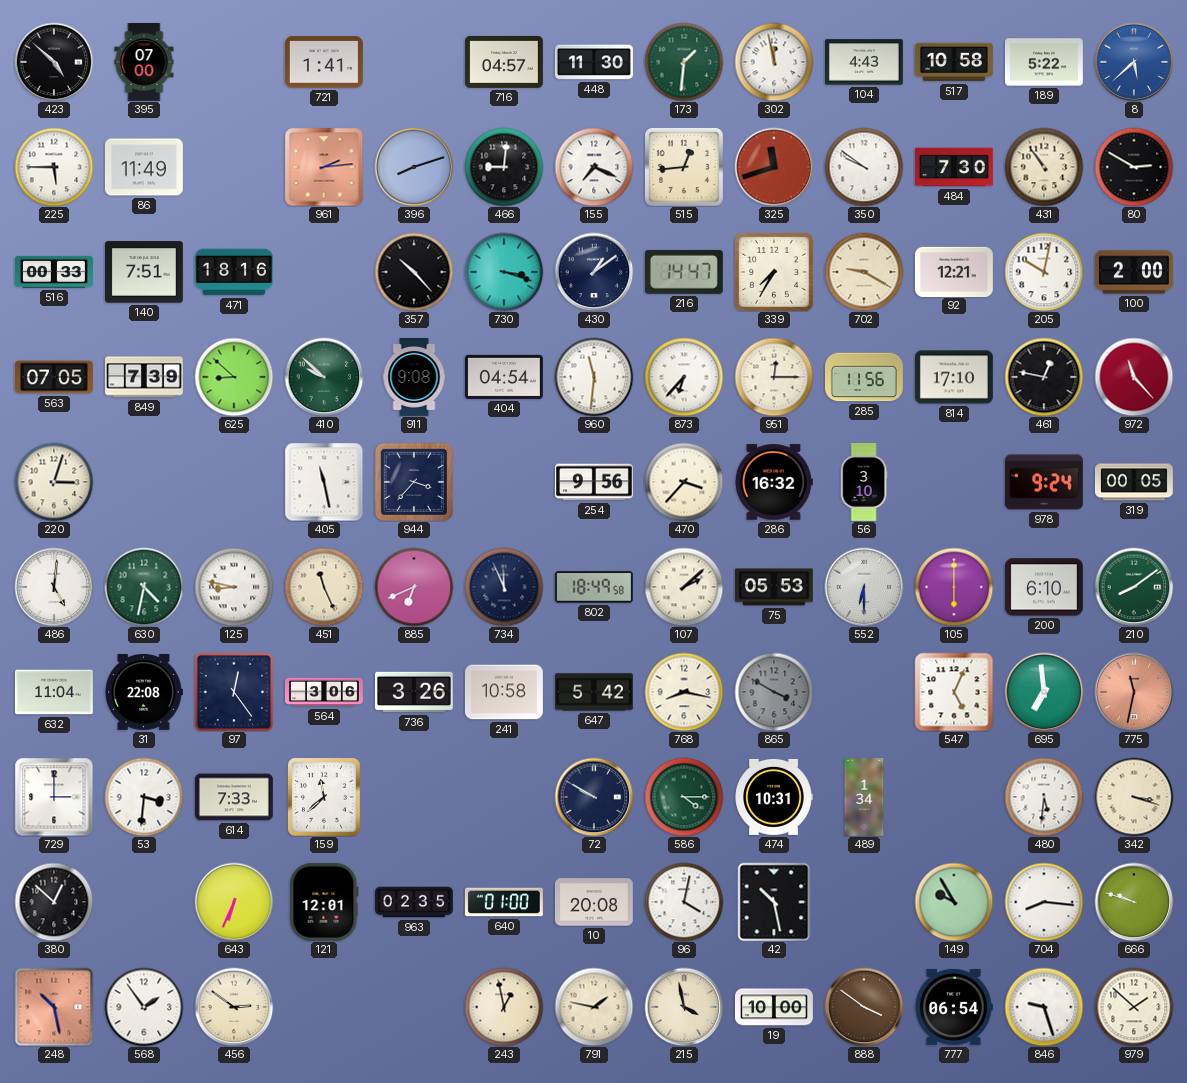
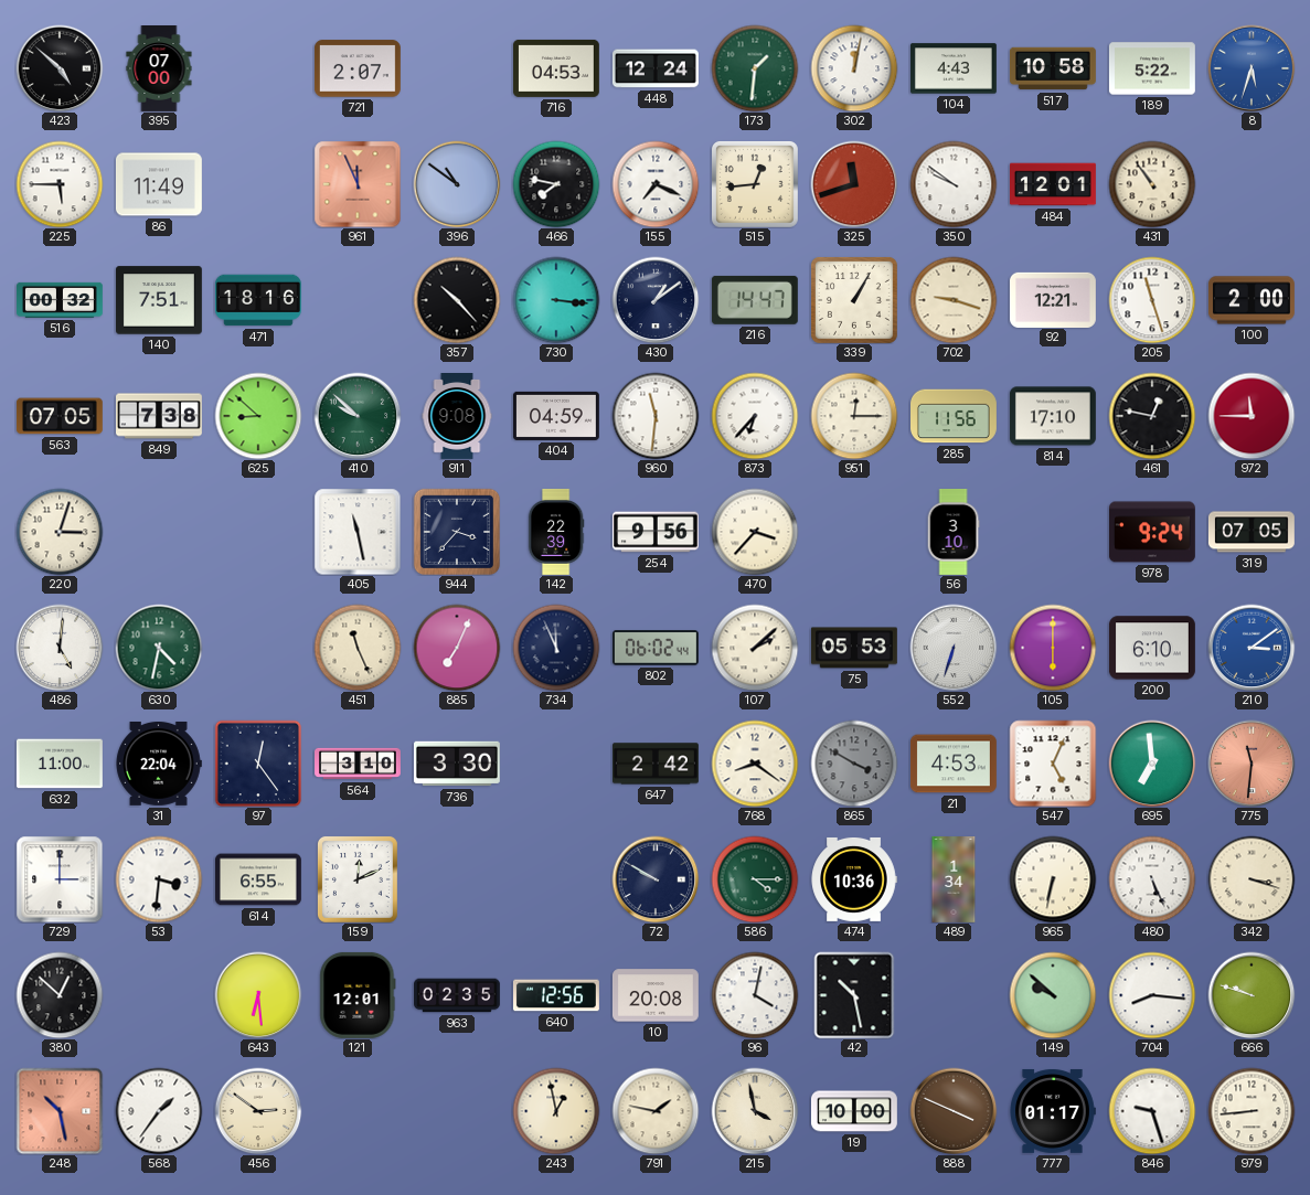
721: 1:41 -> 2:07 (358, 68)
716: 04:57 -> 04:53 (556, 68)
448: 11:30 -> 12:24 (656, 68)
302: 11:58 -> 12:02 (854, 68)
8: 5:38 -> 5:33 (1252, 68)
961: 2:14 -> 11:56 (358, 184)
396: 8:12 -> 10:51 (457, 184)
466: 9:01 -> 7:47 (556, 184)
484: 7:30 -> 12:01 (1054, 184)
80: 2:50 -> none (1134, 167)
516: 00:33 -> 00:32 (61, 300)
730: 3:18 -> 3:16 (556, 300)
339: 7:35 -> 1:05 (854, 300)
702: 9:20 -> 9:18 (954, 300)
205: 10:02 -> 11:27 (1152, 300)
849: 7:39 -> 7:38 (160, 416)
404: 04:54 -> 04:59 (556, 416)
972: 11:23 -> 11:45 (1252, 416)
142: none -> 22:39 (556, 532)
286: 16:32 -> none (774, 482)
319: 00:05 -> 07:05 (1252, 532)
125: 8:47 -> none (234, 587)
885: 6:41 -> 7:04 (457, 648)
802: 18:49 -> 06:02 (656, 648)
552: 6:30 -> 6:33 (954, 648)
210: 8:09 -> 3:09 (1252, 648)
210 dial: green -> blue (1252, 648)
632: 11:04 -> 11:00 (60, 764)
31: 22:08 -> 22:04 (159, 764)
564: 3:06 -> 3:10 (359, 764)
736: 3:26 -> 3:30 (457, 764)
241: 10:58 -> none (504, 692)
647: 5:42 -> 2:42 (657, 764)
768: 8:17 -> 8:21 (755, 764)
21: none -> 4:53 (954, 764)
775: 11:32 -> 11:31 (1252, 764)
614: 7:33 -> 6:55 (258, 879)
159: 11:38 -> 12:11 (358, 879)
474: 10:31 -> 10:36 (854, 879)
965: none -> 6:32 (1053, 879)
480: 5:31 -> 5:26 (1152, 879)
643: 6:34 -> 6:29 (258, 995)
640: 01:00 -> 12:56 (556, 995)
149: 9:55 -> 9:52 (1053, 995)
568: 1:54 -> 1:36 (159, 1111)
888: 3:51 -> 3:49 (954, 1111)
777: 06:54 -> 01:17 (1053, 1111)
979: 1:52 -> 8:44 (1252, 1111)
